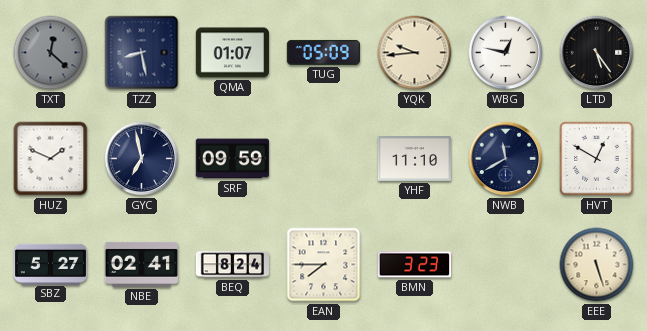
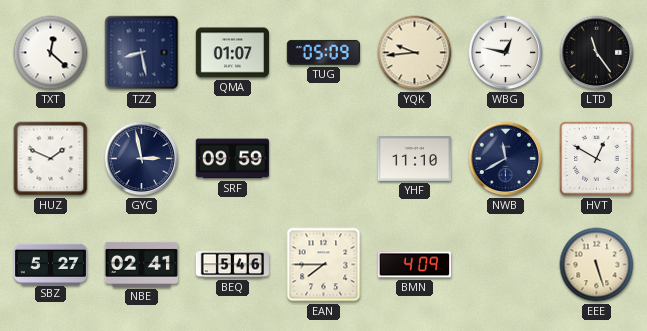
TXT dial: grey -> white (51, 53)
LTD: 5:24 -> 11:24 (597, 53)
GYC: 6:58 -> 2:58 (142, 159)
BEQ: 8:24 -> 5:46 (232, 265)
BMN: 3:23 -> 4:09 (414, 265)
